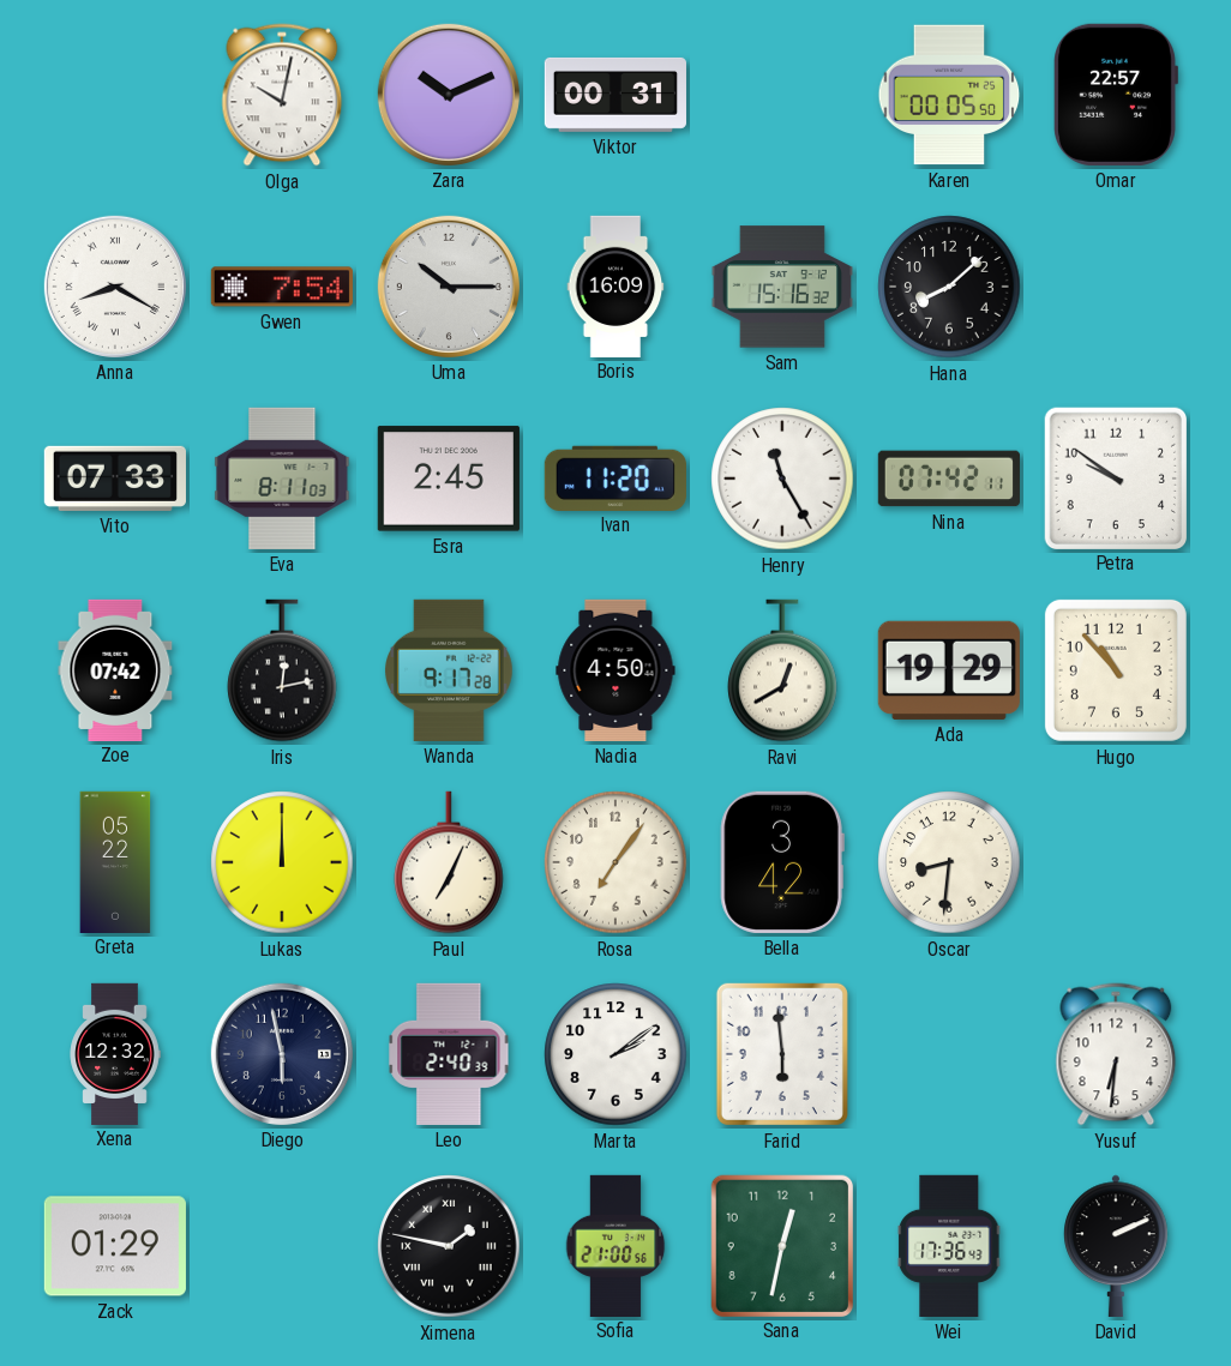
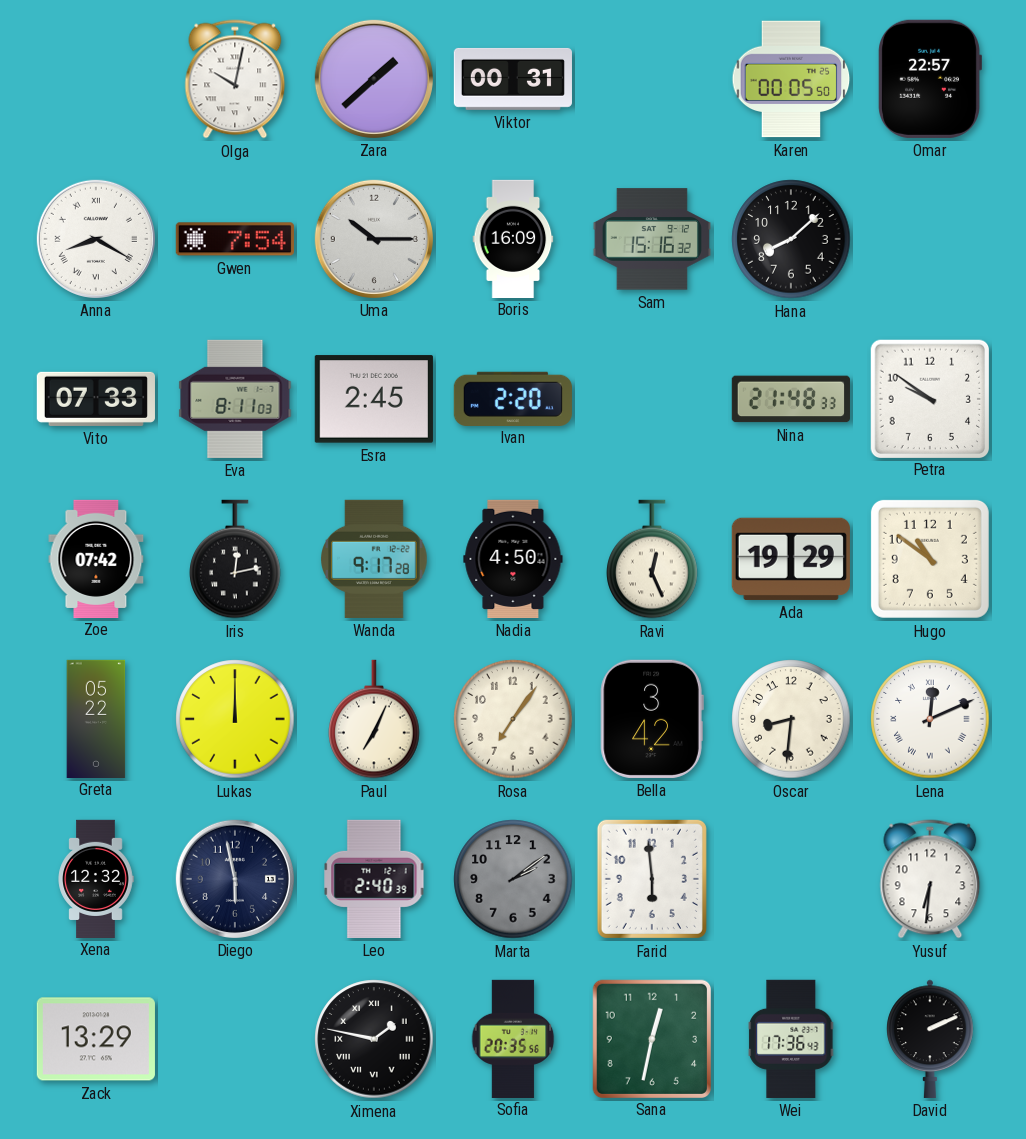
Zara: 10:11 -> 1:38 (374, 79)
Ivan: 11:20 -> 2:20 (513, 398)
Henry: 11:25 -> none (782, 479)
Nina: 07:42 -> 21:48 (791, 399)
Ravi: 12:40 -> 12:26 (652, 559)
Hugo: 10:53 -> 10:51 (930, 559)
Lena: none -> 12:11 (930, 719)
Marta dial: white -> grey (513, 879)
Zack: 01:29 -> 13:29 (96, 1039)
Sofia: 21:00 -> 20:35 (513, 1038)
